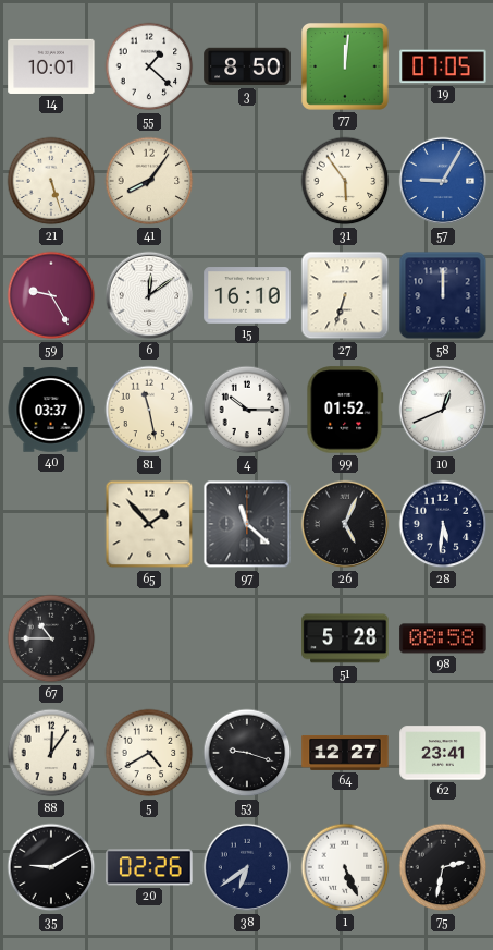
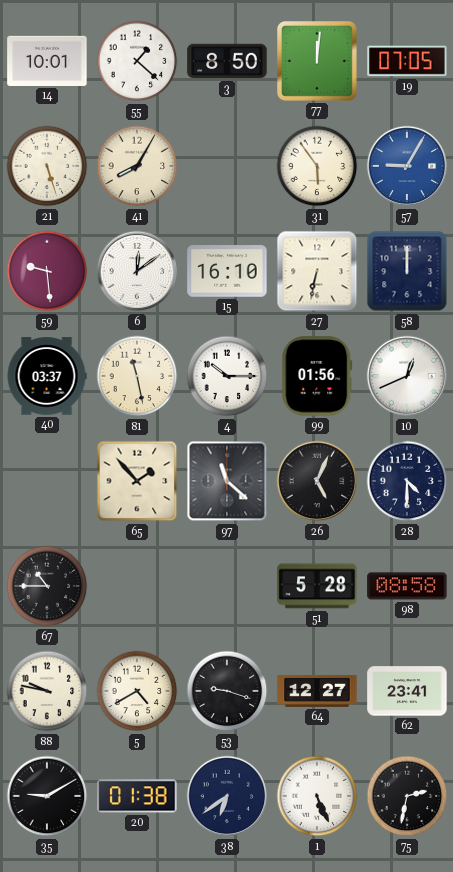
41: 8:06 -> 8:05 (137, 166)
59: 9:25 -> 9:29 (47, 271)
27: 6:33 -> 6:32 (317, 271)
99: 01:52 -> 01:56 (317, 376)
28: 5:31 -> 4:30 (407, 481)
88: 12:06 -> 9:47 (47, 691)
20: 02:26 -> 01:38 (137, 796)
